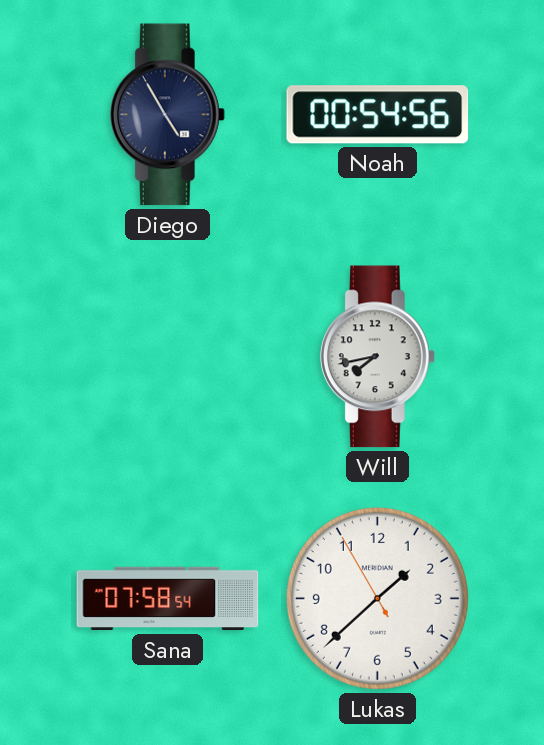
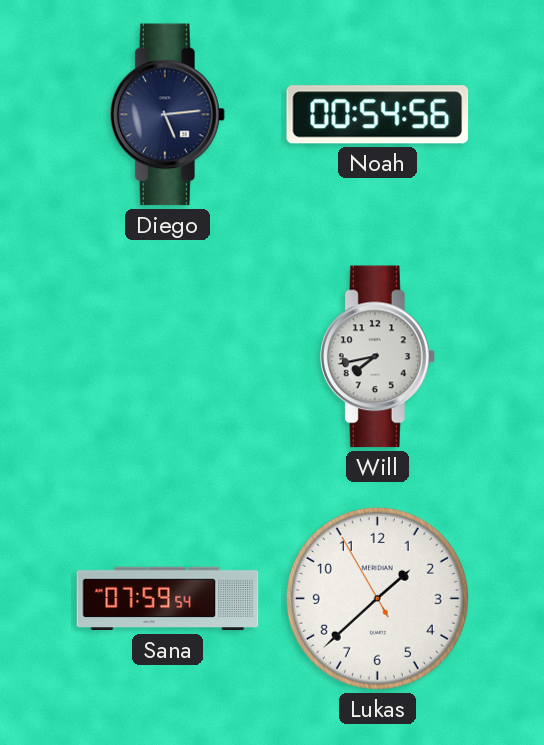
Diego: 4:55 -> 5:14 (167, 115)
Sana: 07:58 -> 07:59 (168, 599)
